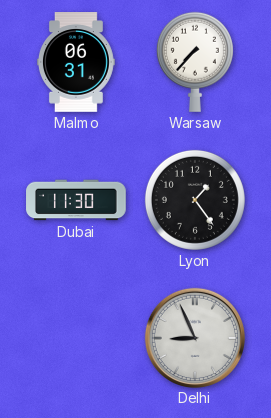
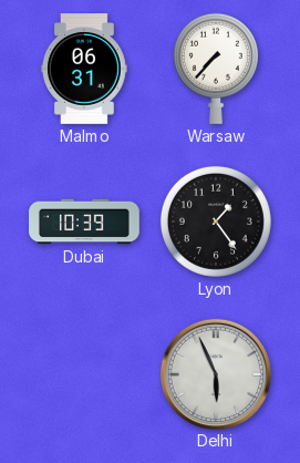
Dubai: 11:30 -> 10:39 (84, 222)
Delhi: 8:56 -> 5:56 (215, 373)
